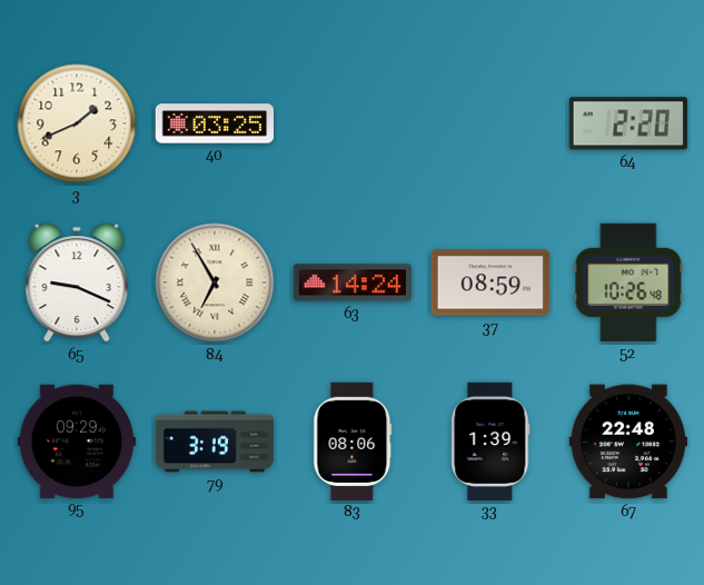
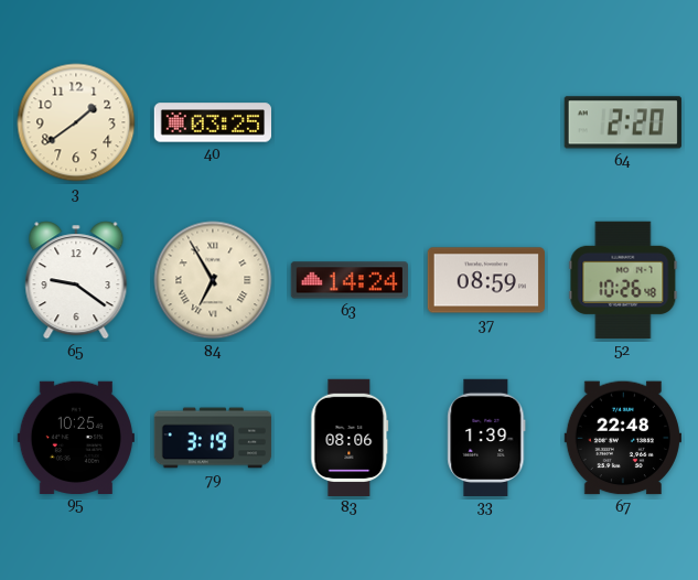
3: 1:41 -> 1:39 (76, 122)
65: 9:19 -> 9:21 (76, 280)
95: 09:29 -> 10:25 (76, 437)
